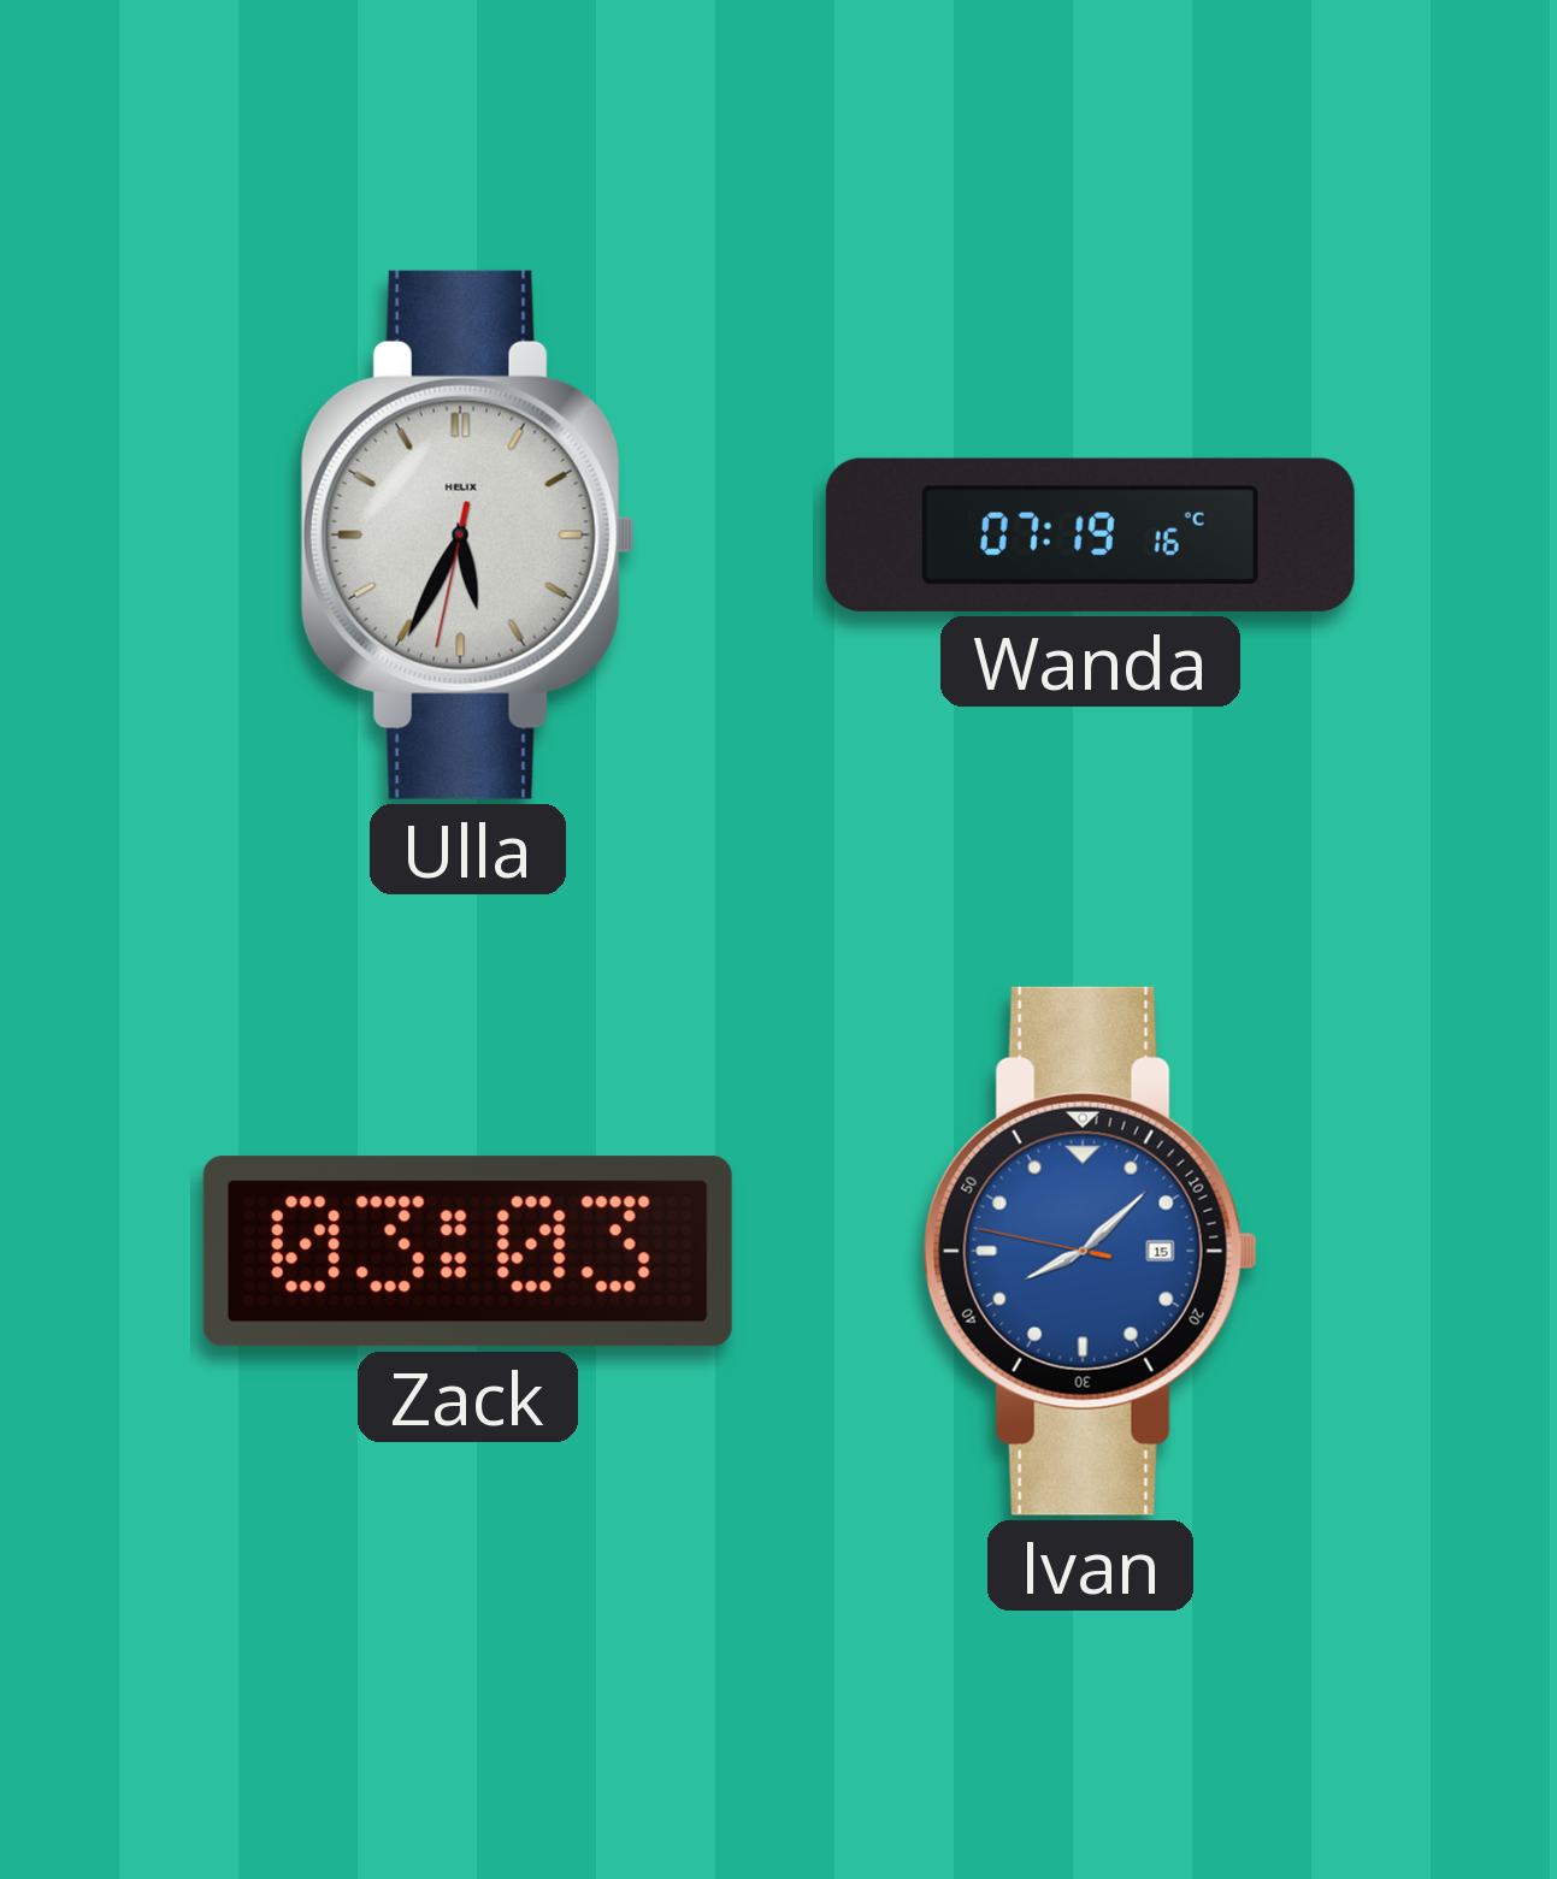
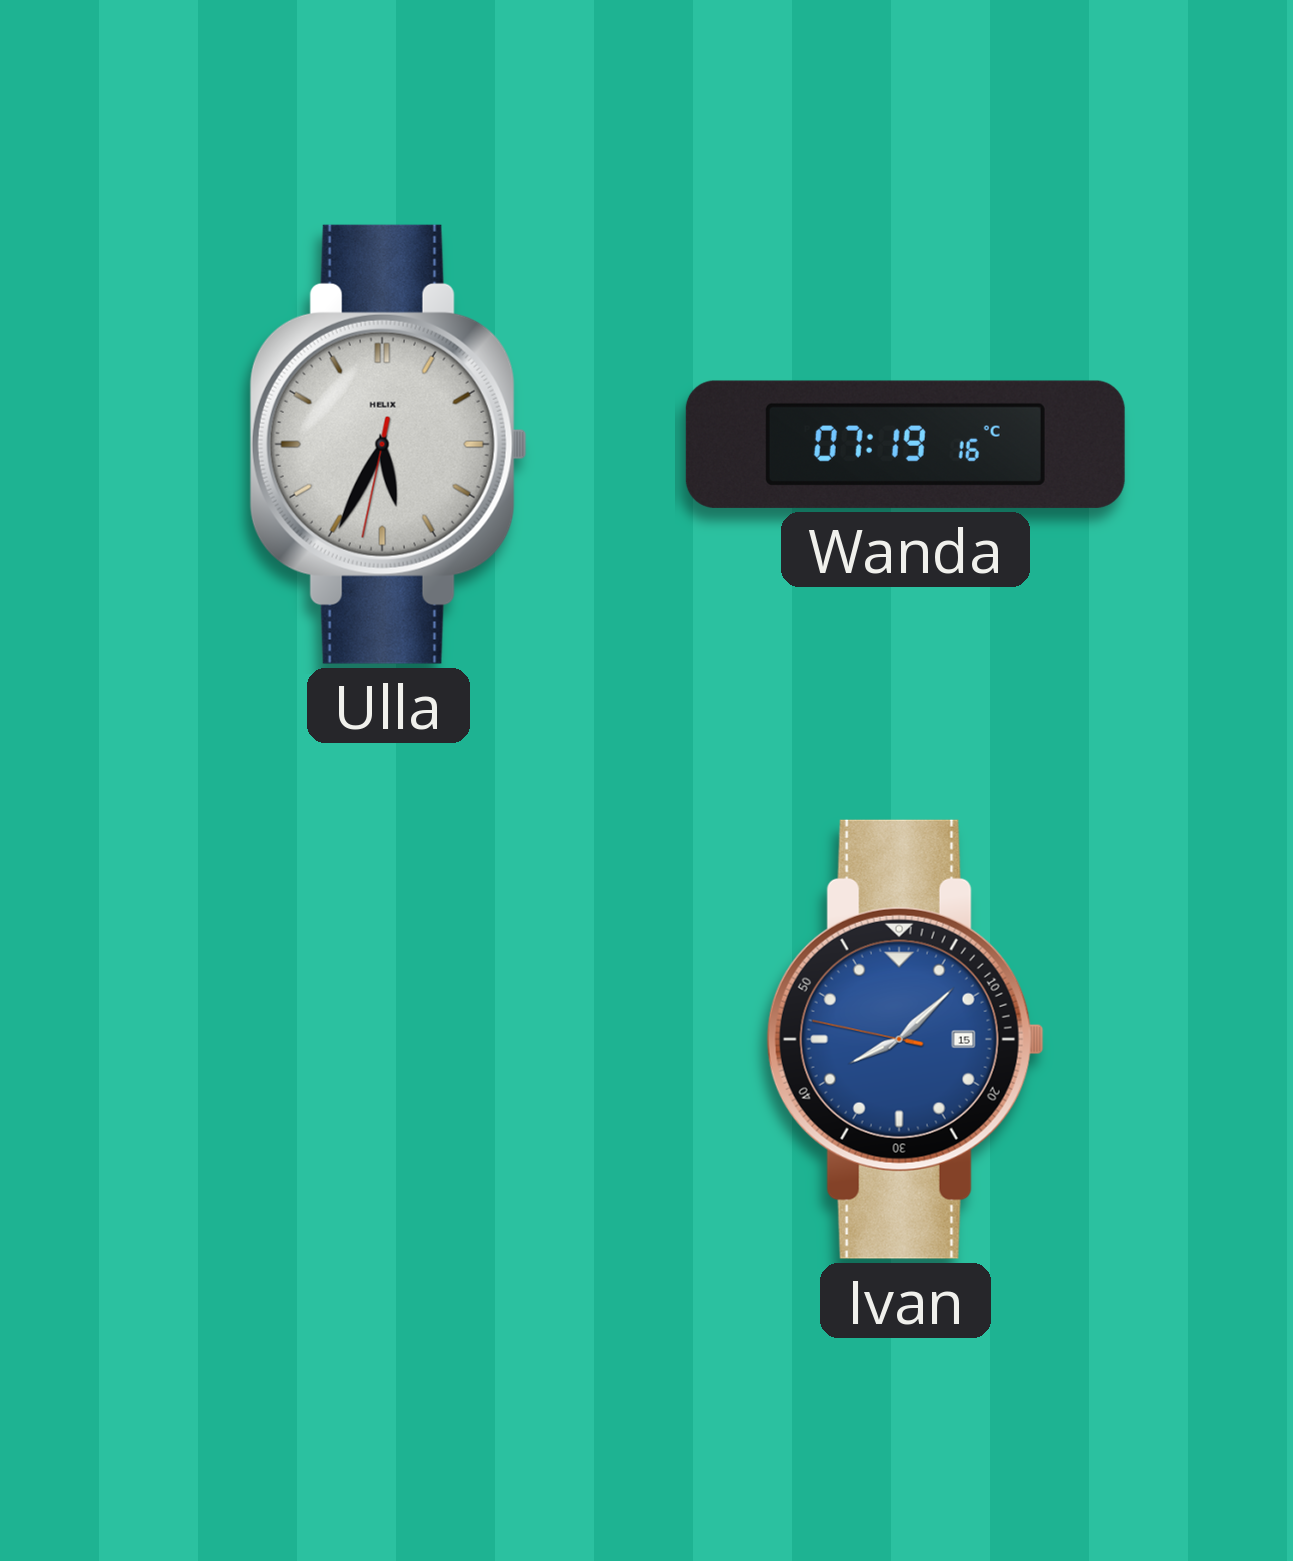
Zack: 03:03 -> none (467, 1252)
